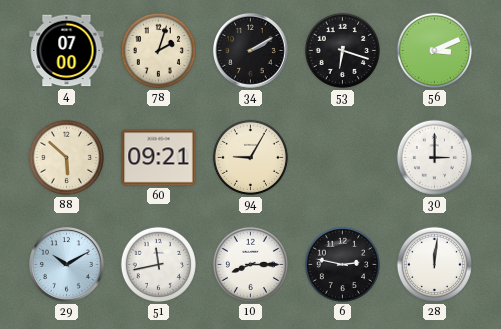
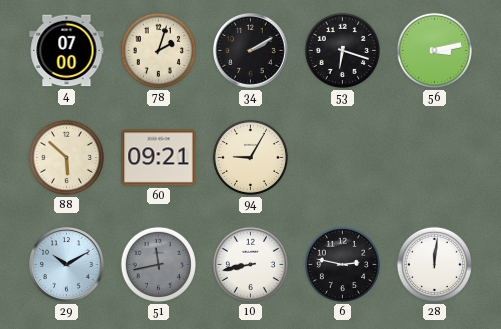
56: 3:11 -> 3:13 (434, 50)
30: 3:00 -> none (434, 157)
51 dial: white -> grey (158, 264)
10: 8:15 -> 8:43 (250, 264)
